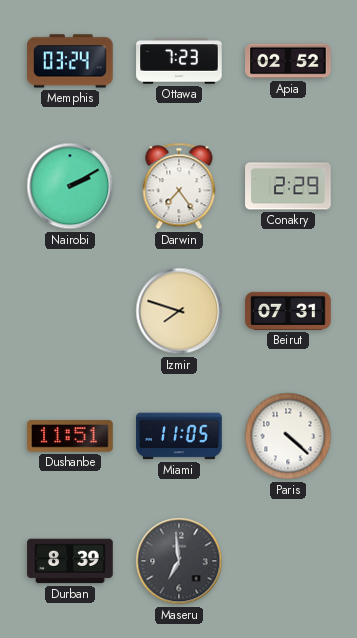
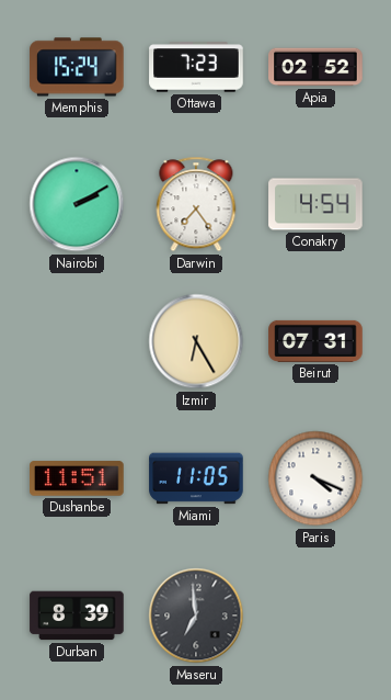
Memphis: 03:24 -> 15:24 (77, 67)
Conakry: 2:29 -> 4:54 (315, 204)
Izmir: 7:48 -> 6:25 (196, 341)
Paris: 4:22 -> 4:19 (315, 478)
